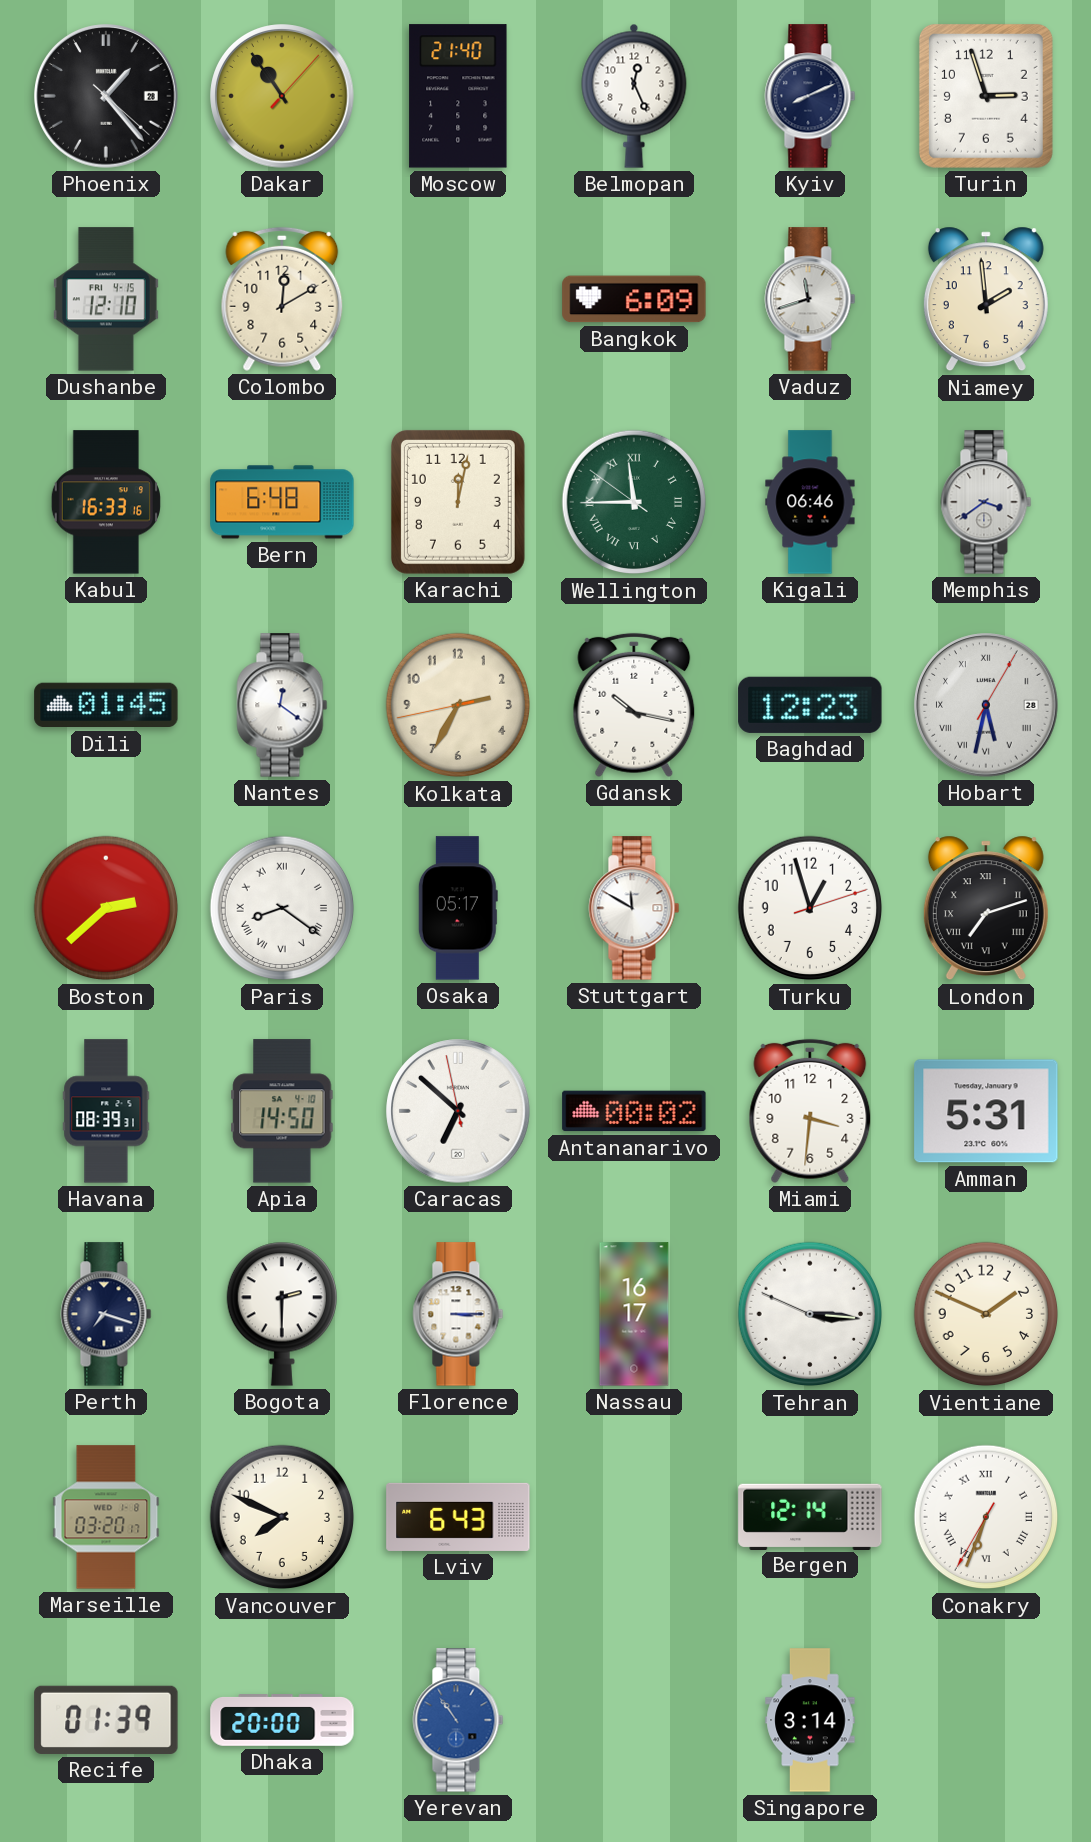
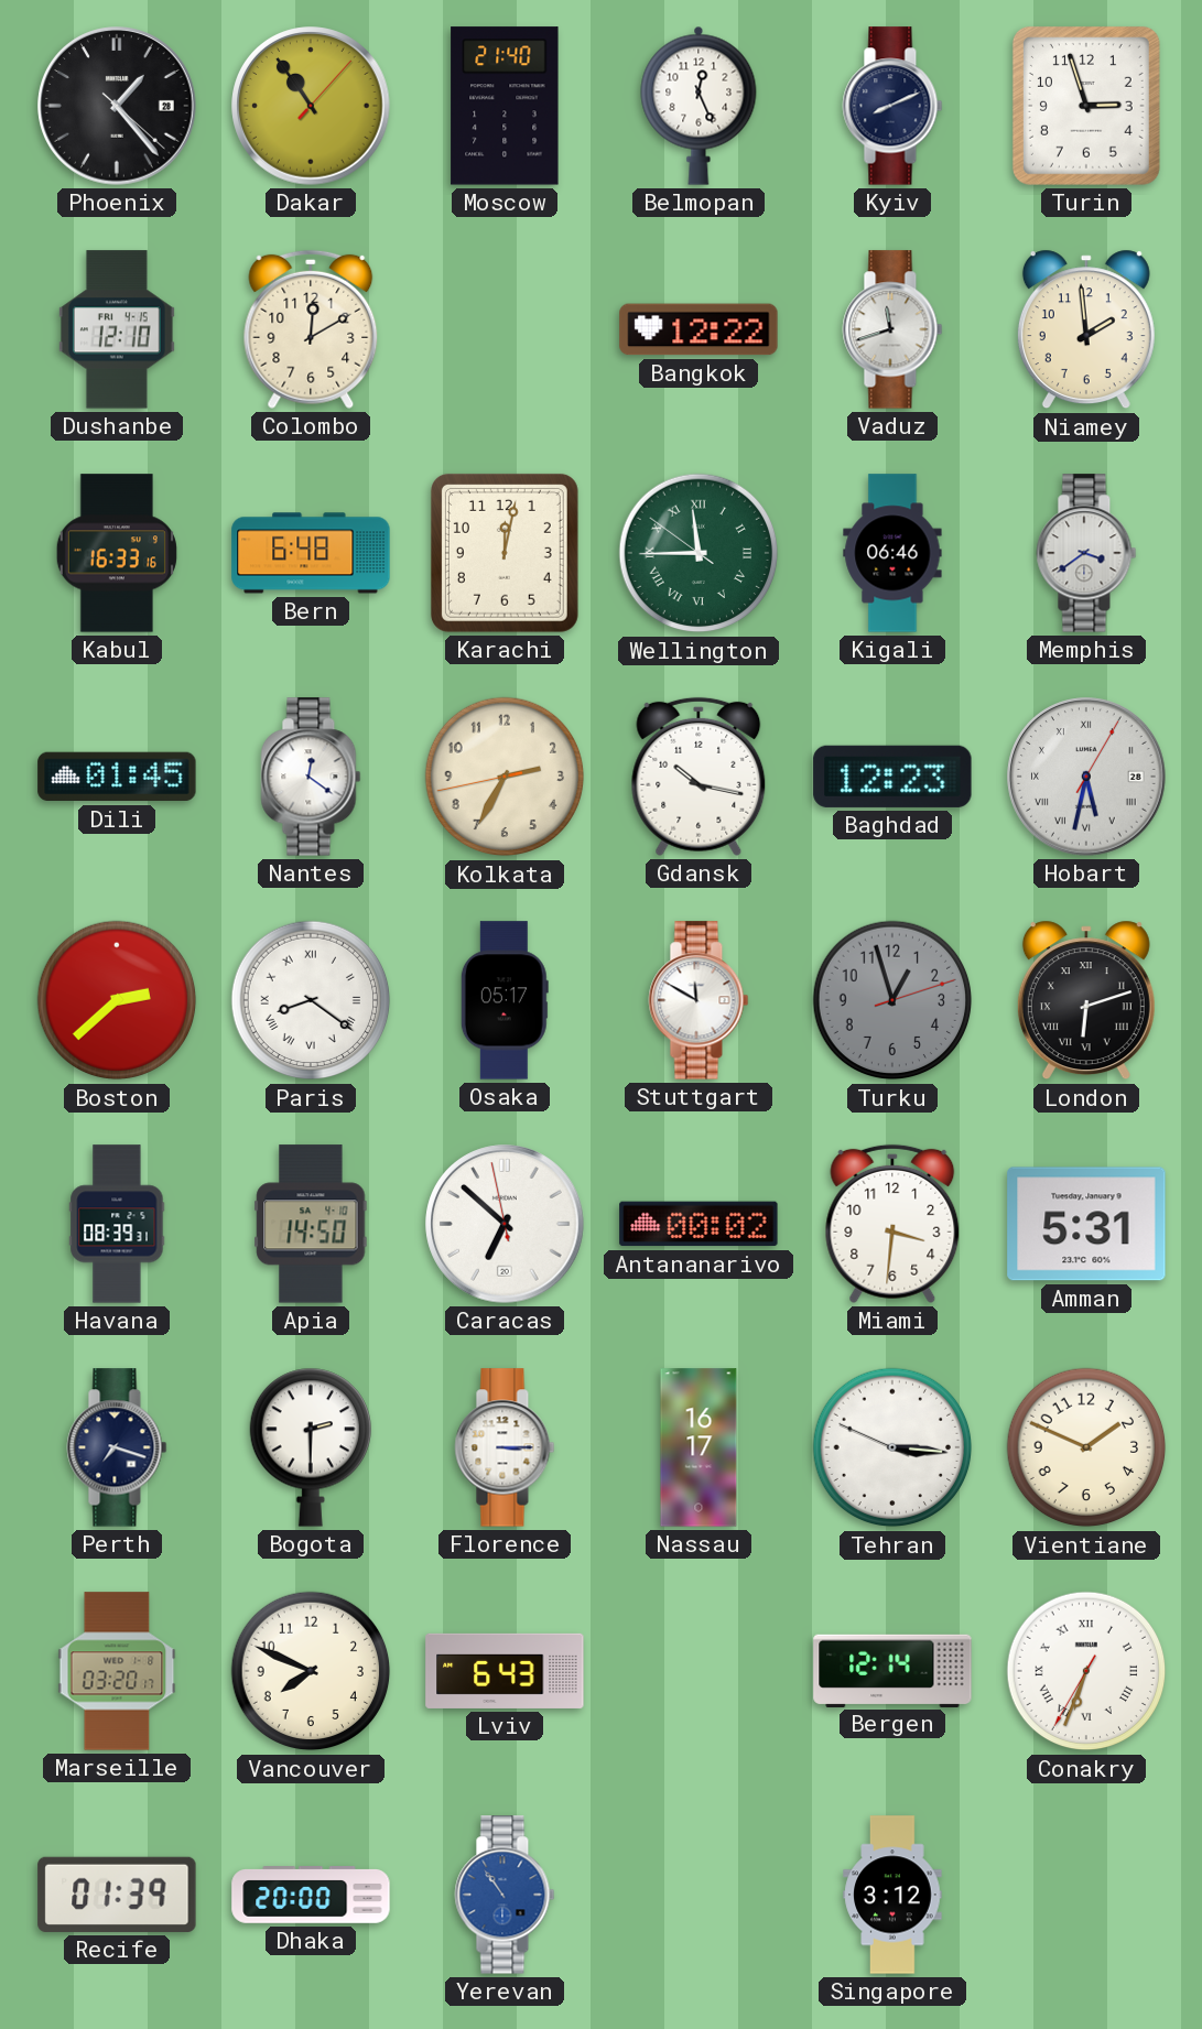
Bangkok: 6:09 -> 12:22 (699, 329)
Turku dial: white -> grey (892, 1000)
London: 7:12 -> 6:12 (1086, 1000)
Singapore: 3:14 -> 3:12 (892, 1895)
